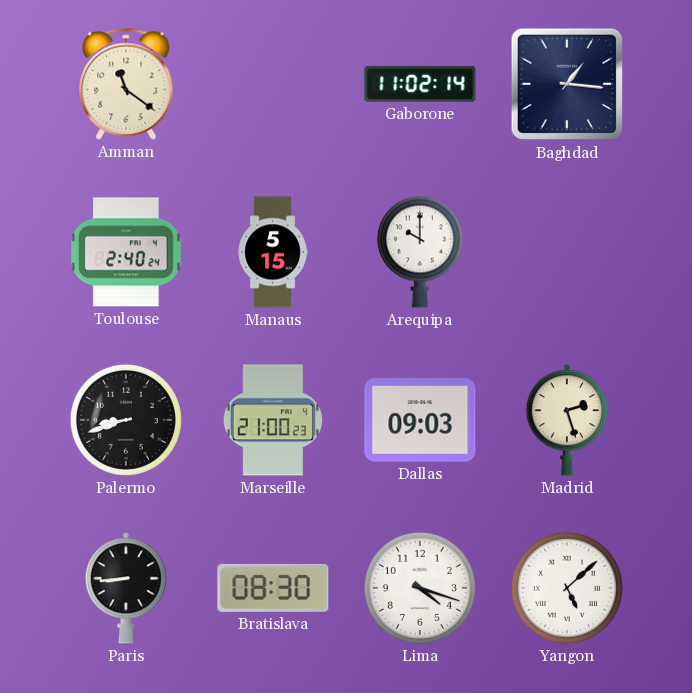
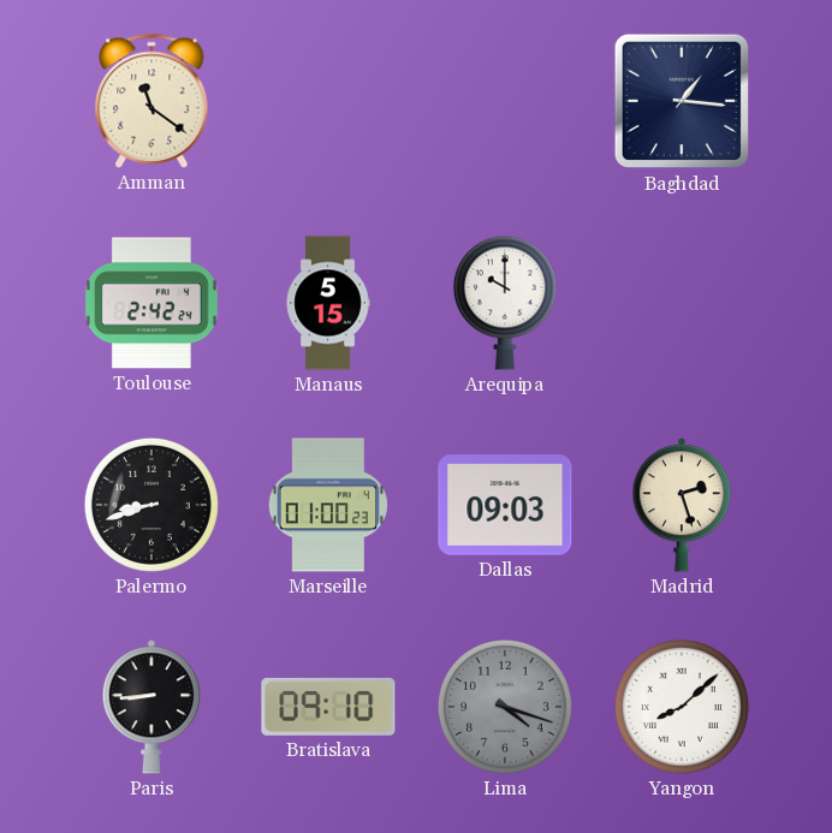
Gaborone: 11:02 -> none (420, 85)
Toulouse: 2:40 -> 2:42 (151, 303)
Marseille: 21:00 -> 01:00 (328, 505)
Bratislava: 08:30 -> 09:10 (328, 707)
Lima dial: white -> grey (505, 707)
Yangon: 5:08 -> 8:08 (682, 707)
